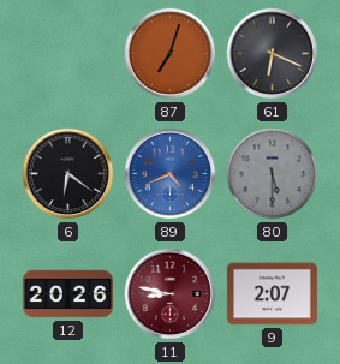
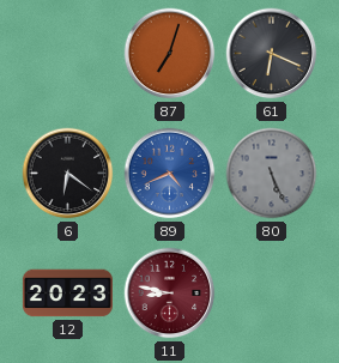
80: 5:30 -> 5:26 (272, 174)
12: 20:26 -> 20:23 (67, 294)
9: 2:07 -> none (272, 294)
